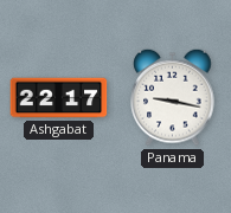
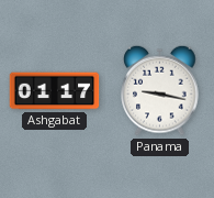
Ashgabat: 22:17 -> 01:17 (55, 91)
